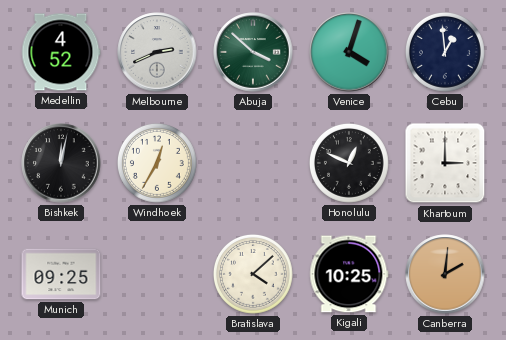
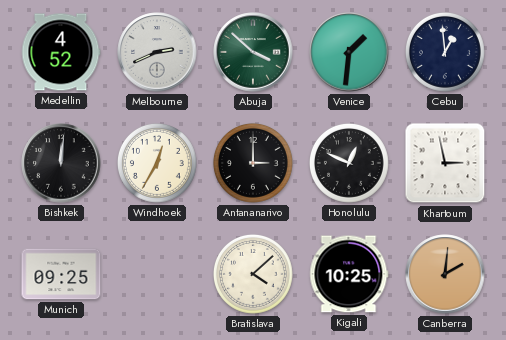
Venice: 4:03 -> 1:31 (349, 52)
Bishkek: 12:02 -> 12:01 (61, 163)
Antananarivo: none -> 3:00 (253, 163)
Khartoum: 3:00 -> 2:58 (445, 163)
